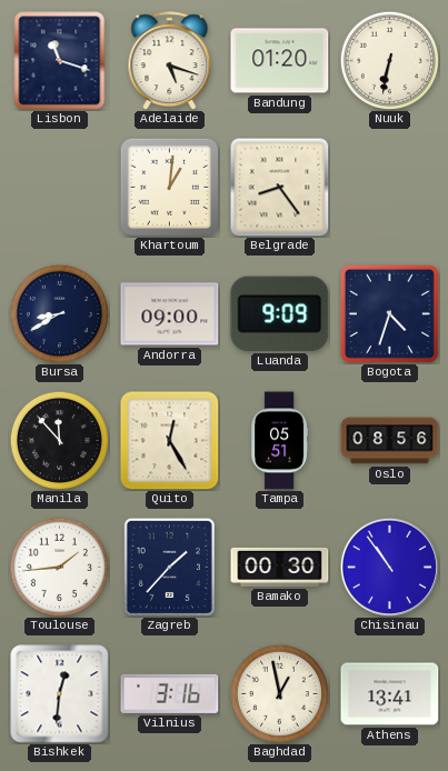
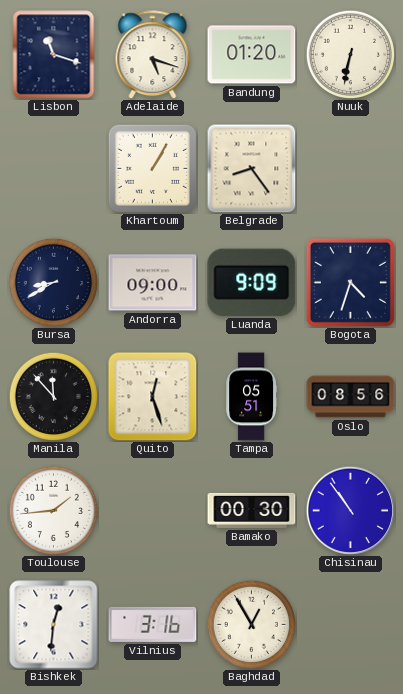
Khartoum: 1:01 -> 1:05 (152, 168)
Quito: 12:25 -> 12:27 (153, 397)
Zagreb: 1:37 -> none (169, 567)
Baghdad: 12:58 -> 12:55 (251, 624)
Athens: 13:41 -> none (390, 694)
